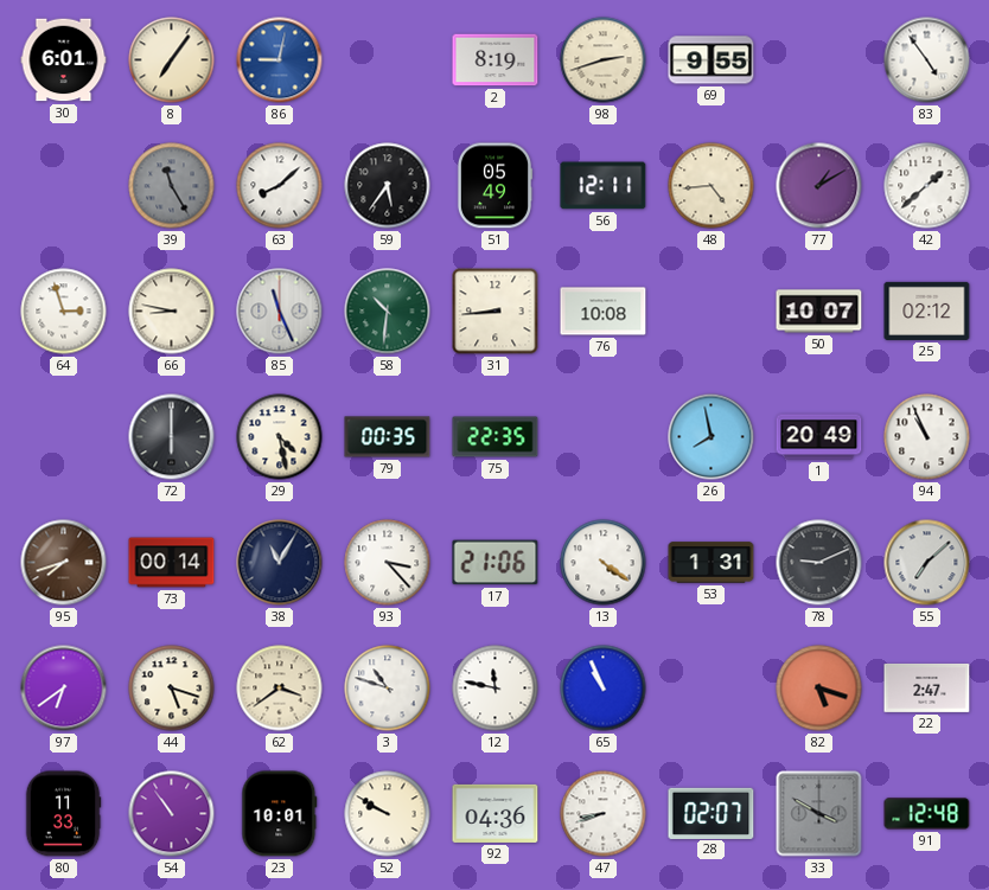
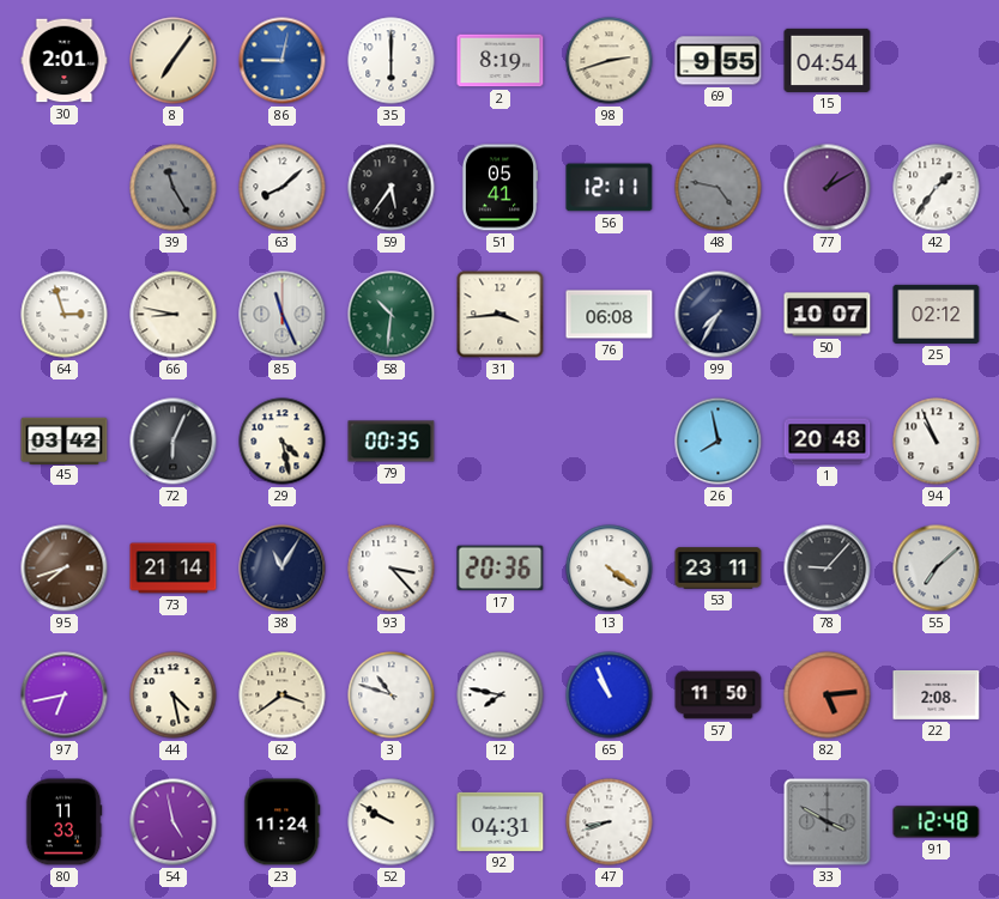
30: 6:01 -> 2:01 (65, 61)
35: none -> 6:00 (392, 61)
15: none -> 04:54 (828, 60)
83: 4:54 -> none (927, 60)
51: 05:49 -> 05:41 (500, 188)
48: 4:44 -> 4:47 (719, 188)
48 dial: cream -> grey (719, 188)
42: 1:38 -> 1:36 (937, 188)
31: 8:44 -> 3:44 (501, 315)
76: 10:08 -> 06:08 (610, 315)
99: none -> 7:35 (719, 315)
45: none -> 03:42 (65, 441)
72: 6:00 -> 6:04 (174, 442)
75: 22:35 -> none (496, 437)
1: 20:49 -> 20:48 (828, 442)
73: 00:14 -> 21:14 (174, 569)
17: 21:06 -> 20:36 (501, 569)
53: 1:31 -> 23:11 (719, 569)
78: 9:11 -> 9:07 (828, 569)
97: 6:39 -> 6:43 (65, 695)
44: 5:18 -> 4:28 (174, 695)
12: 11:47 -> 7:47 (501, 695)
57: none -> 11:50 (719, 695)
82: 5:18 -> 5:14 (828, 695)
22: 2:47 -> 2:08 (937, 694)
54: 10:54 -> 4:58 (174, 822)
23: 10:01 -> 11:24 (283, 822)
92: 04:36 -> 04:31 (501, 821)
28: 02:07 -> none (712, 813)
